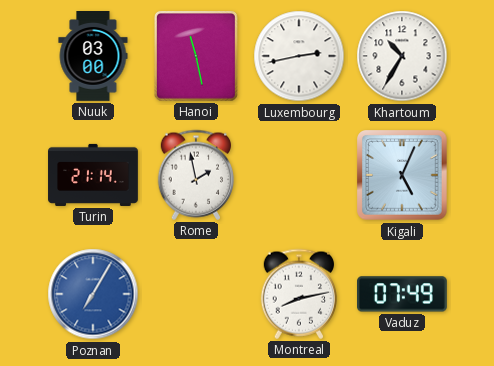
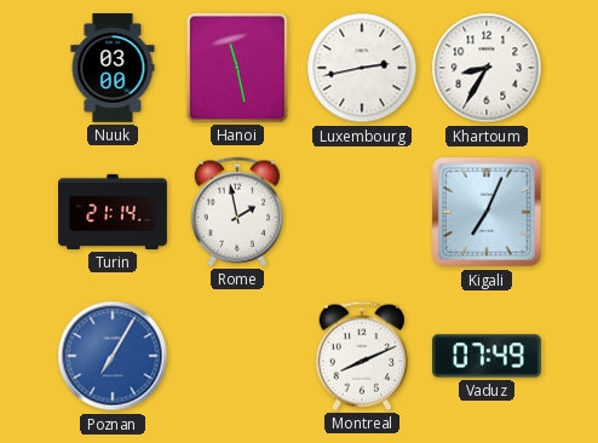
Khartoum: 10:35 -> 8:35 (487, 68)
Kigali: 5:04 -> 7:04 (488, 213)
Montreal: 8:13 -> 8:11 (362, 356)
